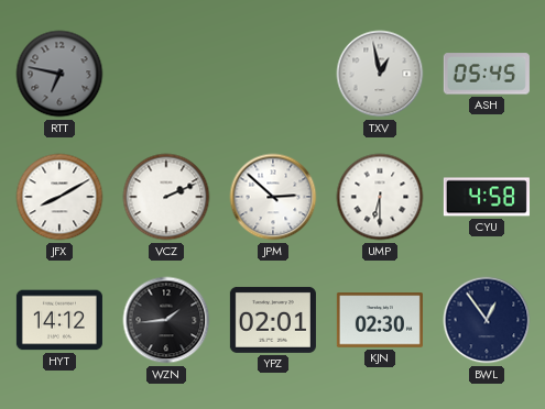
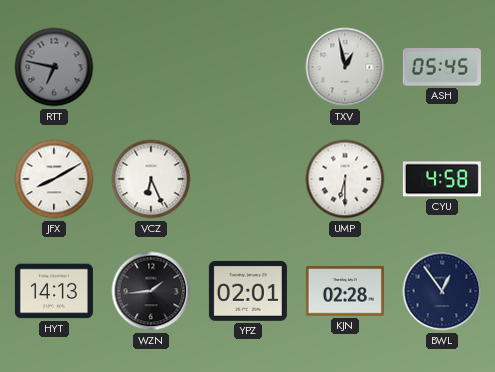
VCZ: 2:11 -> 6:26 (151, 179)
JPM: 2:52 -> none (273, 197)
HYT: 14:12 -> 14:13 (54, 291)
KJN: 02:30 -> 02:28 (345, 291)
